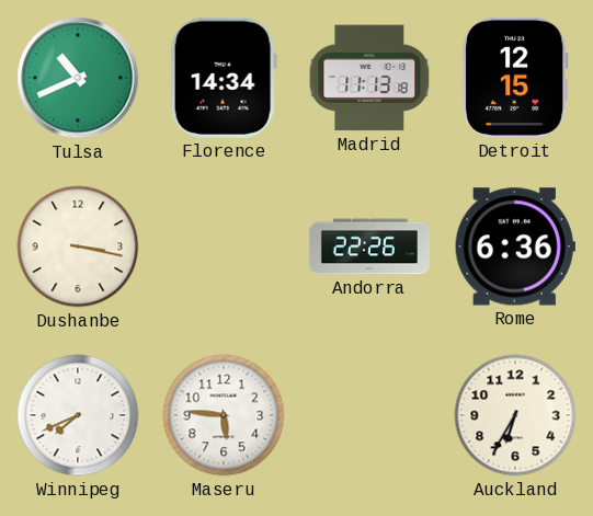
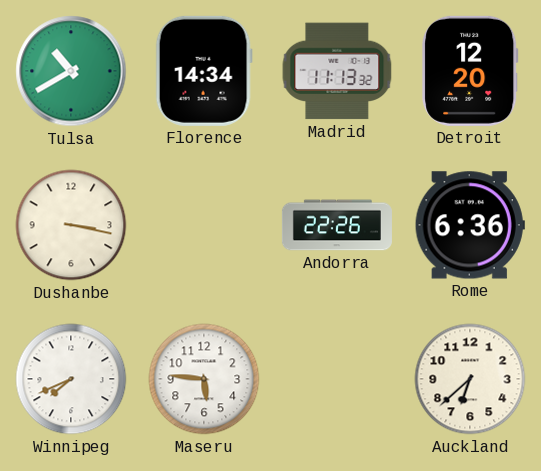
Tulsa: 10:41 -> 10:40 (71, 71)
Madrid: 11:13:18 -> 11:13:32 (337, 71)
Detroit: 12:15 -> 12:20 (470, 71)
Auckland: 6:35 -> 6:38 (470, 379)
